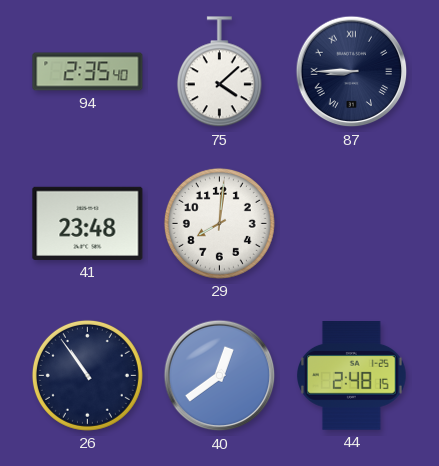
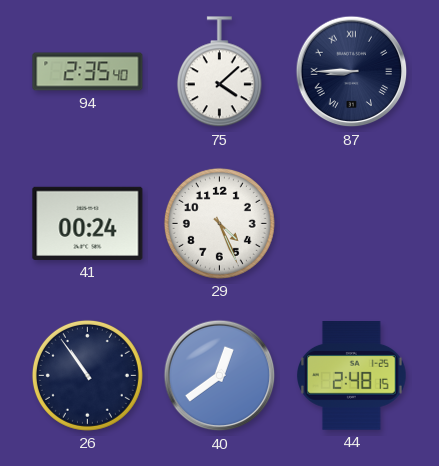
41: 23:48 -> 00:24 (88, 223)
29: 8:01 -> 4:26 (219, 223)
